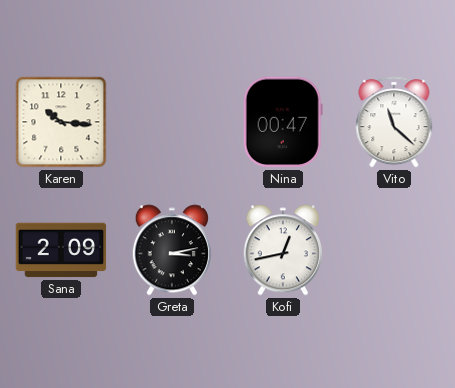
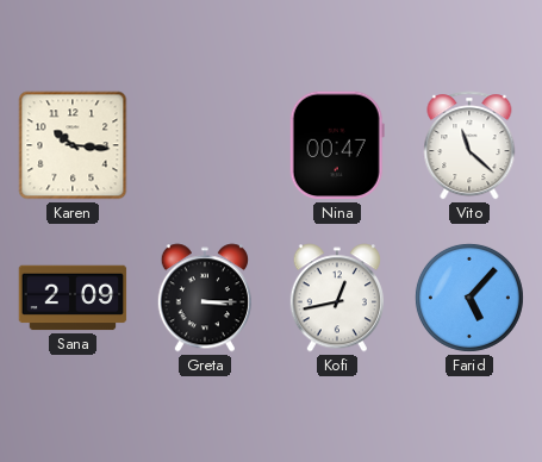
Greta: 3:13 -> 3:15 (205, 298)
Farid: none -> 5:07 (469, 298)
